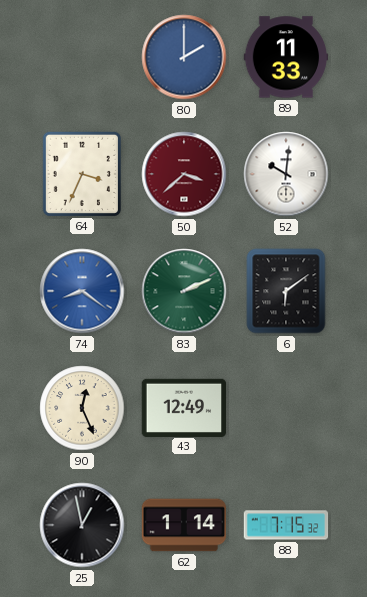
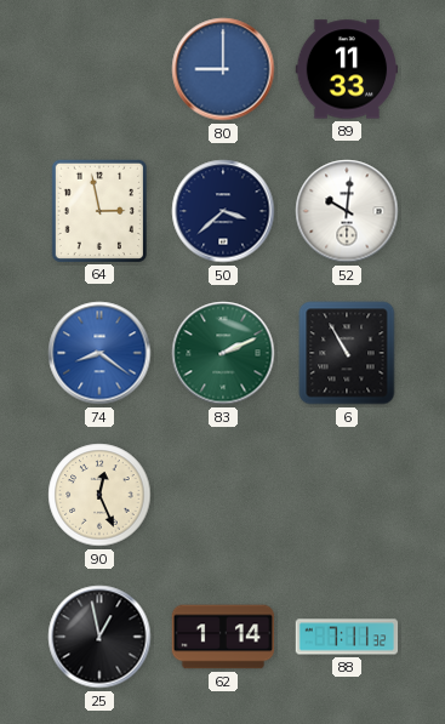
80: 2:00 -> 9:00 (223, 69)
64: 3:34 -> 2:58 (99, 210)
50 dial: burgundy -> navy (223, 211)
6: 6:09 -> 10:55 (347, 353)
43: 12:49 -> none (184, 407)
88: 7:15 -> 7:11 (347, 637)
